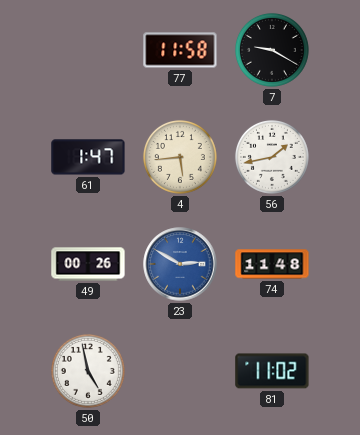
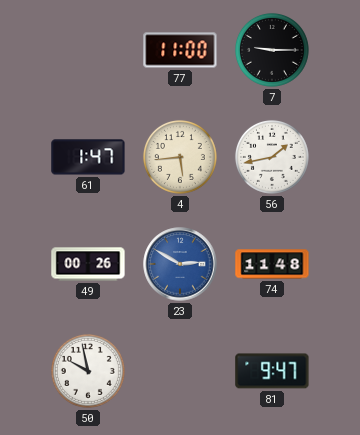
77: 11:58 -> 11:00 (180, 50)
7: 9:20 -> 9:15 (272, 50)
50: 4:58 -> 9:58 (88, 371)
81: 11:02 -> 9:47 (272, 371)
